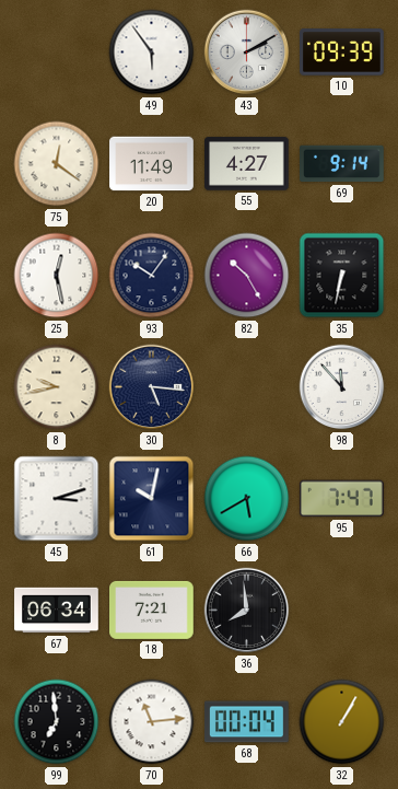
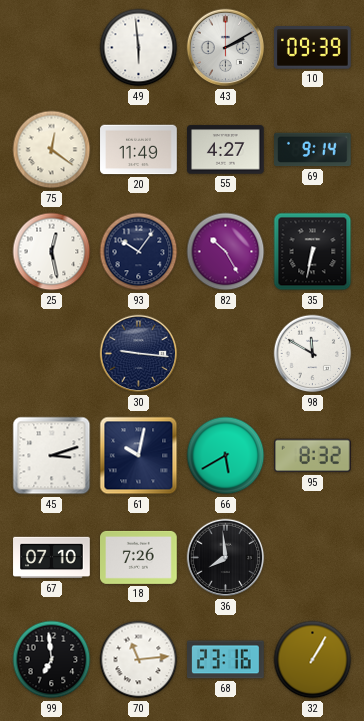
49: 5:54 -> 5:59 (139, 48)
8: 9:43 -> none (57, 387)
30: 5:16 -> 9:16 (139, 354)
98: 11:53 -> 11:50 (313, 354)
95: 7:47 -> 8:32 (313, 456)
67: 06:34 -> 07:10 (52, 558)
18: 7:21 -> 7:26 (139, 557)
68: 00:04 -> 23:16 (226, 660)
